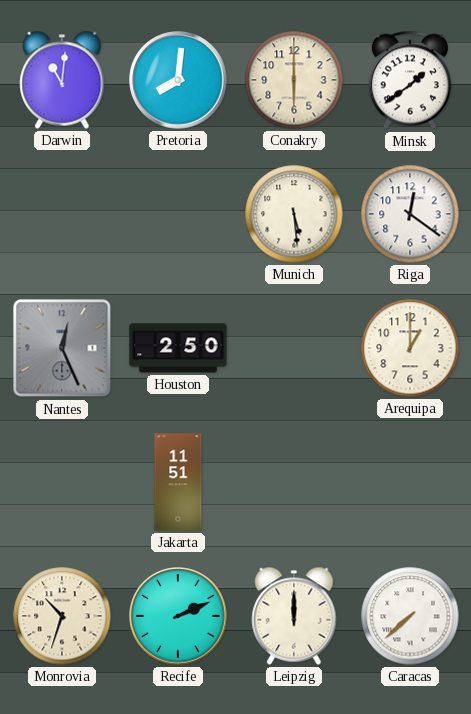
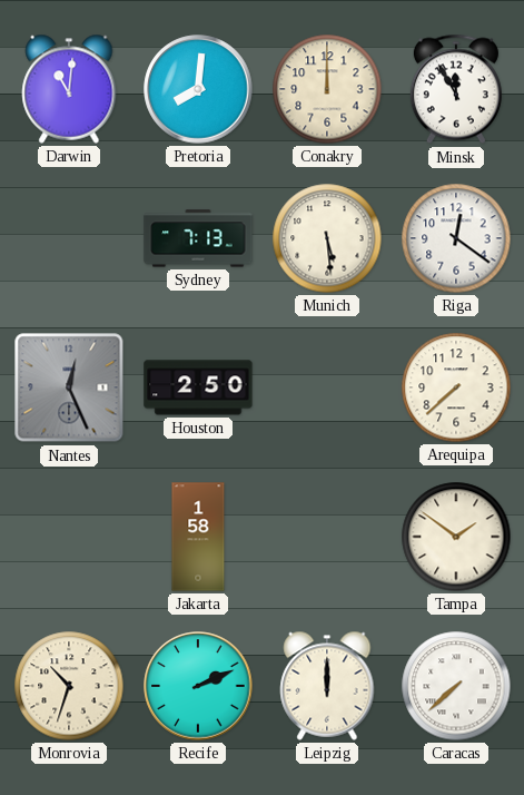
Conakry: 6:00 -> 12:00 (327, 89)
Minsk: 1:39 -> 11:55 (456, 89)
Sydney: none -> 7:13 (198, 238)
Arequipa: 1:00 -> 7:38 (456, 387)
Jakarta: 11:51 -> 1:58 (198, 537)
Tampa: none -> 1:51 (456, 537)
